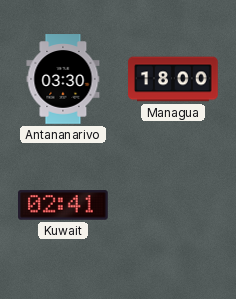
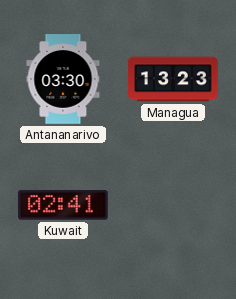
Managua: 18:00 -> 13:23 (173, 79)
